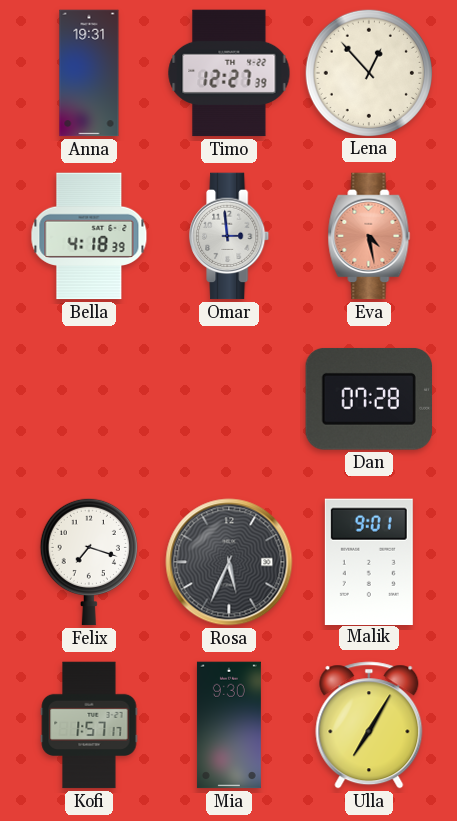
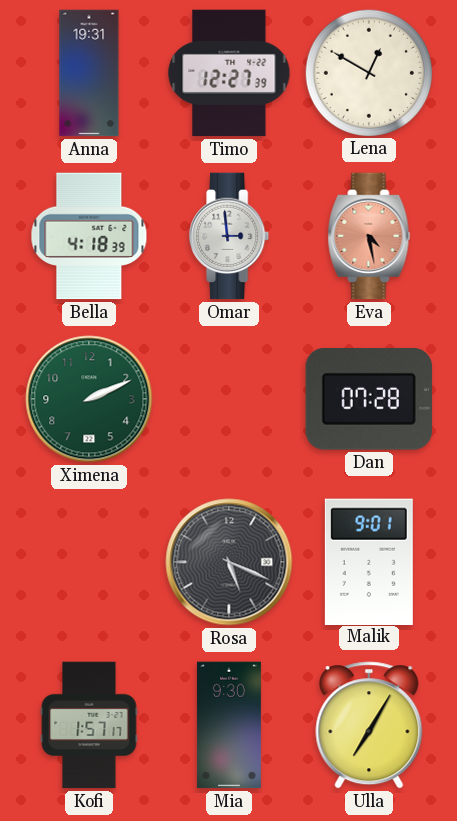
Lena: 12:53 -> 12:50 (368, 72)
Ximena: none -> 2:11 (89, 399)
Felix: 7:18 -> none (89, 562)
Rosa: 5:34 -> 5:19 (229, 562)
